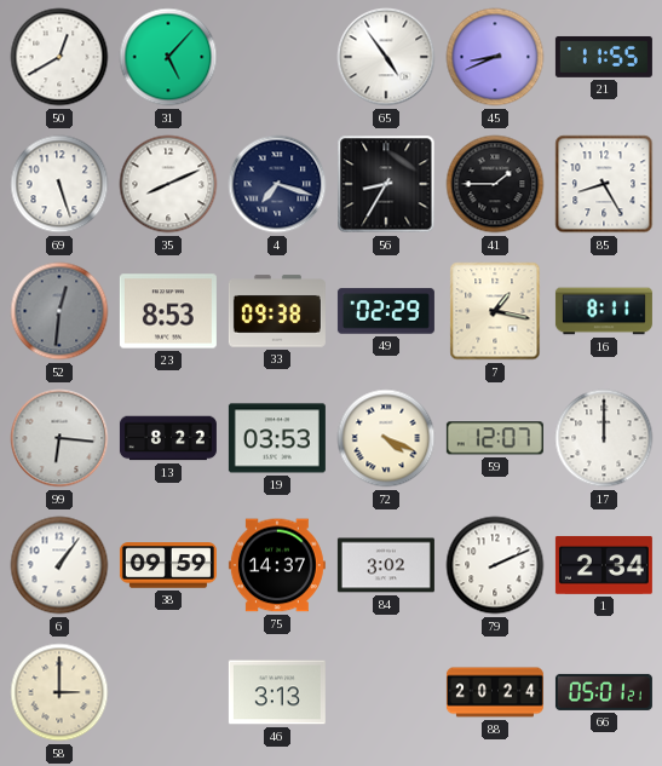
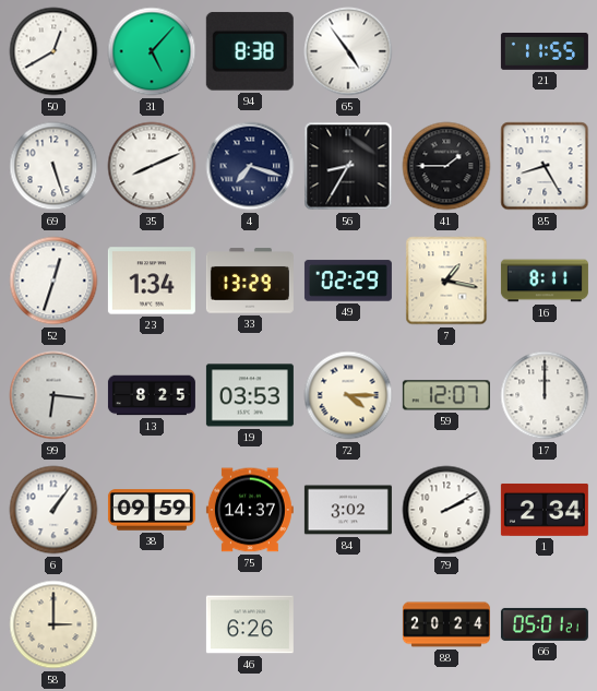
94: none -> 8:38 (250, 51)
45: 8:41 -> none (495, 57)
52: 12:31 -> 12:33 (53, 281)
52 dial: grey -> white (53, 281)
23: 8:53 -> 1:34 (152, 281)
33: 09:38 -> 13:29 (250, 281)
13: 8:22 -> 8:25 (152, 395)
72: 4:19 -> 4:15 (348, 395)
79: 2:11 -> 2:10 (446, 510)
46: 3:13 -> 6:26 (250, 624)
